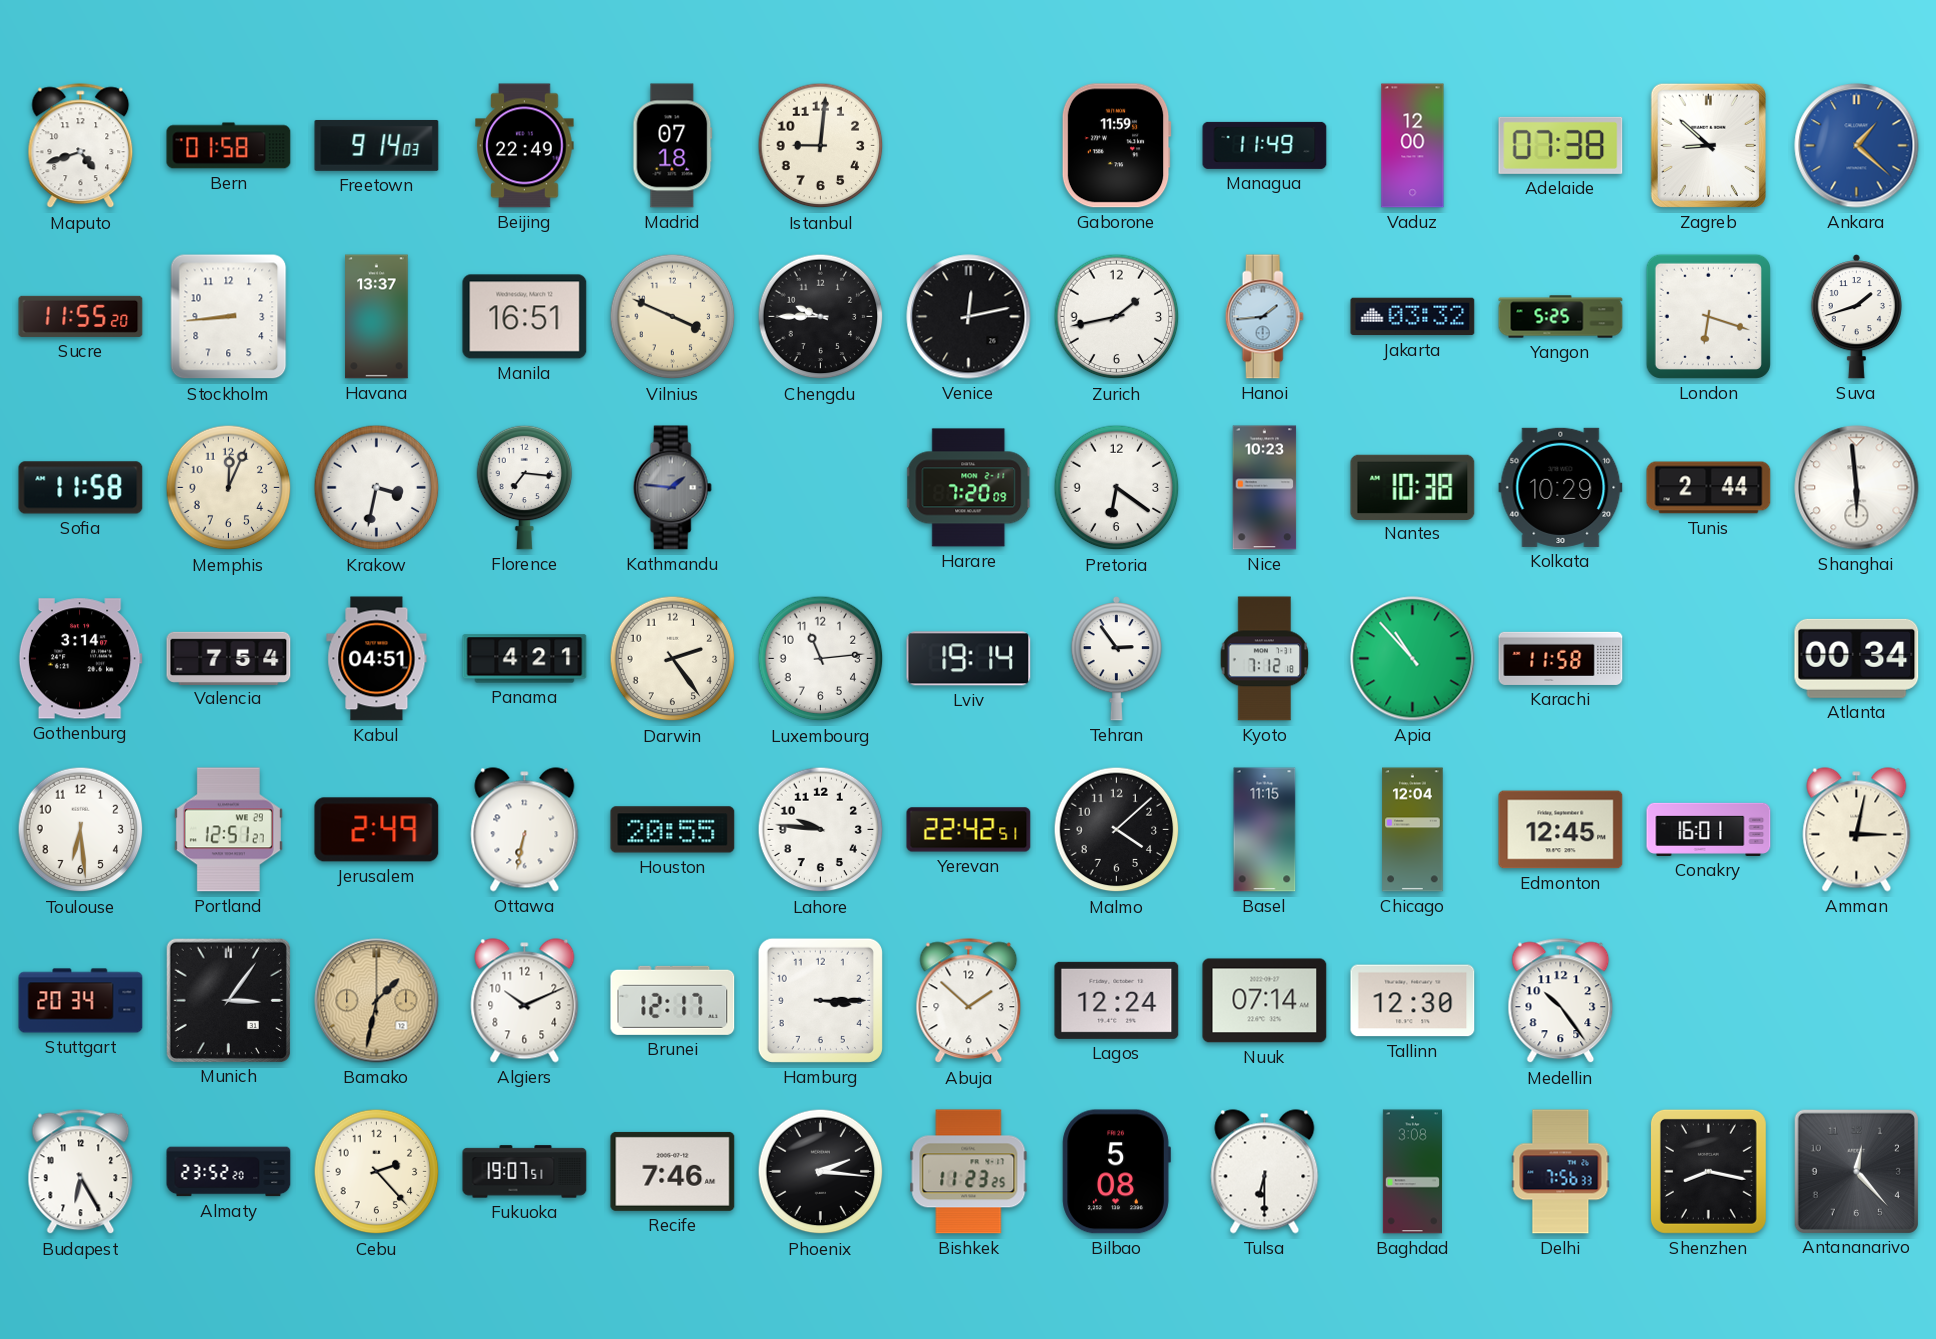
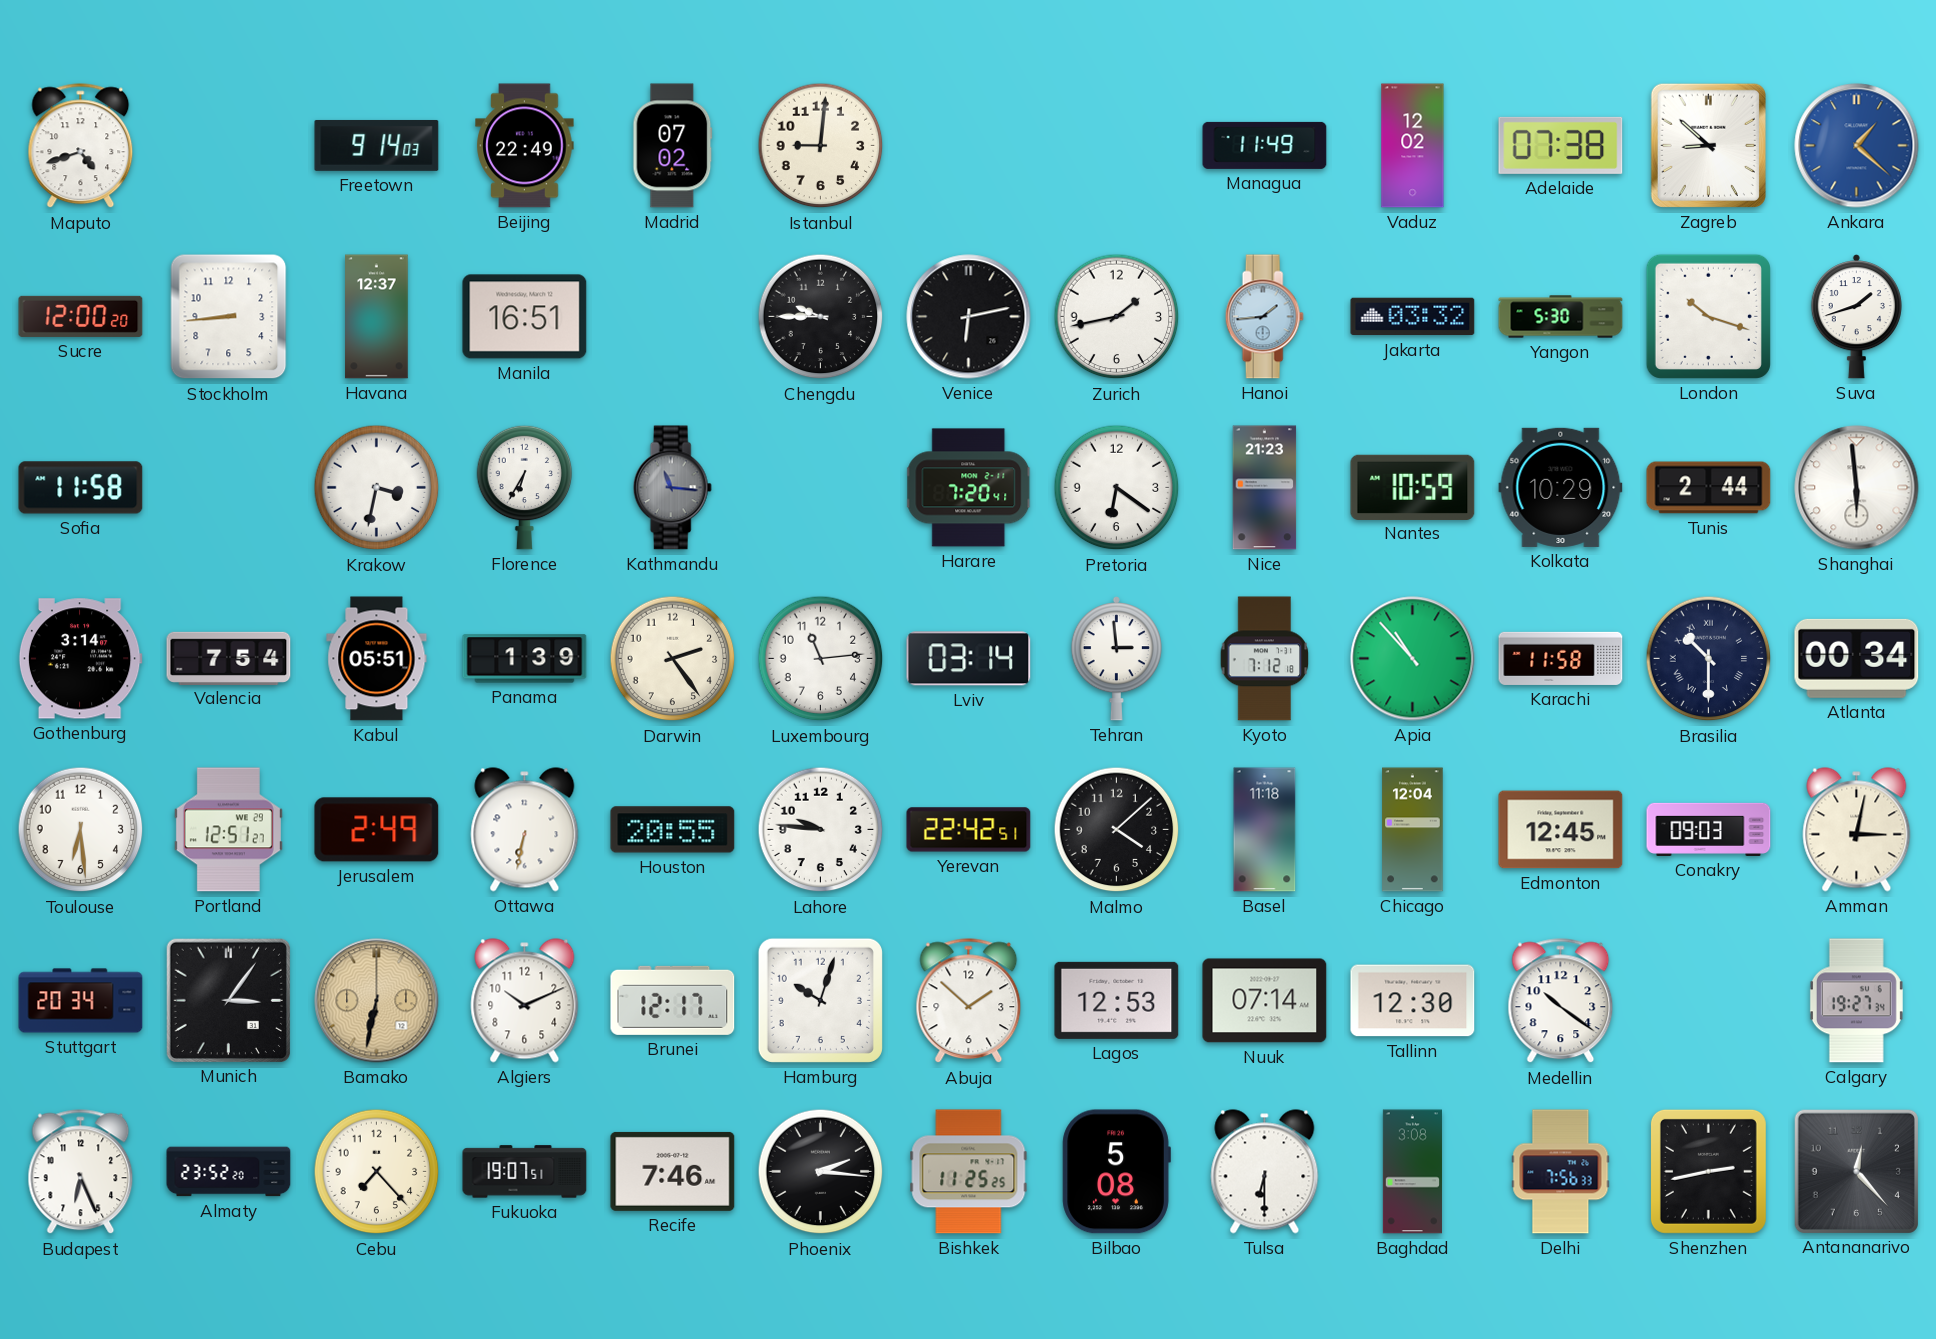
Bern: 01:58 -> none (229, 146)
Madrid: 07:18 -> 07:02 (673, 146)
Gaborone: 11:59 -> none (1116, 146)
Vaduz: 12:00 -> 12:02 (1413, 146)
Sucre: 11:55 -> 12:00 (81, 316)
Havana: 13:37 -> 12:37 (377, 317)
Vilnius: 3:49 -> none (673, 317)
Venice: 12:13 -> 6:13 (969, 317)
Yangon: 5:25 -> 5:30 (1561, 317)
London: 6:18 -> 10:18 (1708, 316)
Memphis: 12:04 -> none (229, 488)
Florence: 7:16 -> 6:35 (525, 487)
Kathmandu: 1:46 -> 11:16 (672, 488)
Harare: 7:20:09 -> 7:20:41 (969, 488)
Nice: 10:23 -> 21:23 (1265, 488)
Nantes: 10:38 -> 10:59 (1413, 487)
Kabul: 04:51 -> 05:51 (377, 659)
Panama: 4:21 -> 1:39 (525, 659)
Lviv: 19:14 -> 03:14 (969, 659)
Tehran: 2:54 -> 2:59 (1116, 659)
Brasilia: none -> 10:30 (1709, 659)
Basel: 11:15 -> 11:18 (1265, 830)
Conakry: 16:01 -> 09:03 (1709, 829)
Bamako: 1:32 -> 6:32 (377, 1001)
Hamburg: 3:15 -> 10:03 (820, 1000)
Lagos: 12:24 -> 12:53 (1117, 1000)
Medellin: 10:24 -> 10:21 (1561, 1001)
Calgary: none -> 19:27 (1856, 1001)
Budapest: 6:25 -> 6:26 (81, 1172)
Cebu: 2:23 -> 7:23 (377, 1172)
Bishkek: 11:23 -> 11:25 (969, 1172)
Shenzhen: 8:17 -> 2:43 (1708, 1171)
